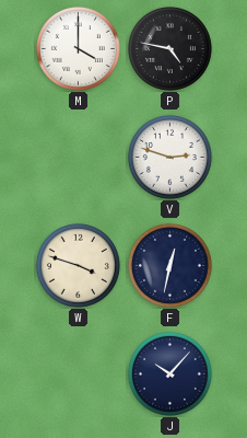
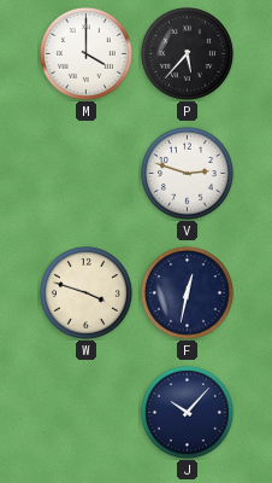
P: 4:47 -> 5:37 (187, 53)
